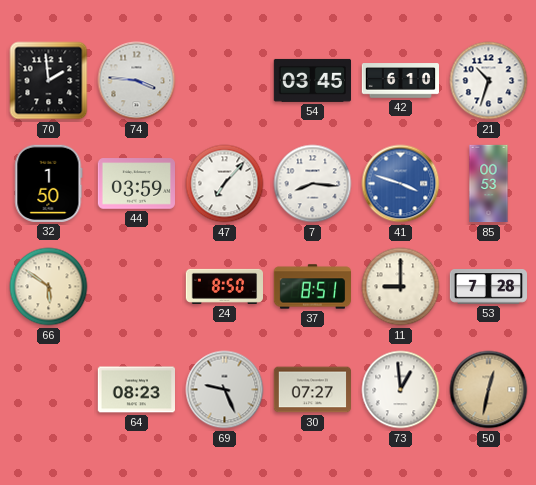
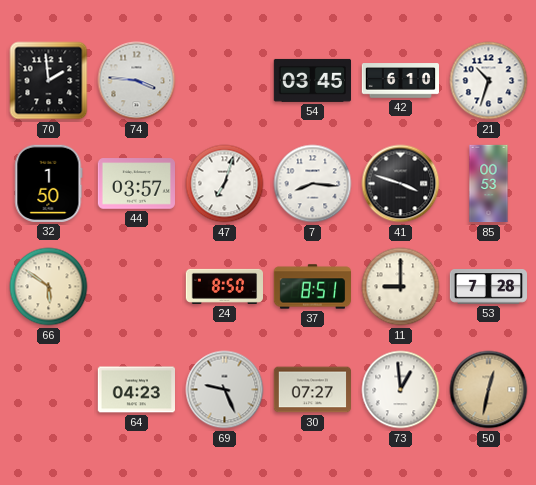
44: 03:59 -> 03:57 (136, 184)
47: 7:07 -> 7:03 (225, 184)
41 dial: blue -> black (401, 184)
64: 08:23 -> 04:23 (136, 390)
